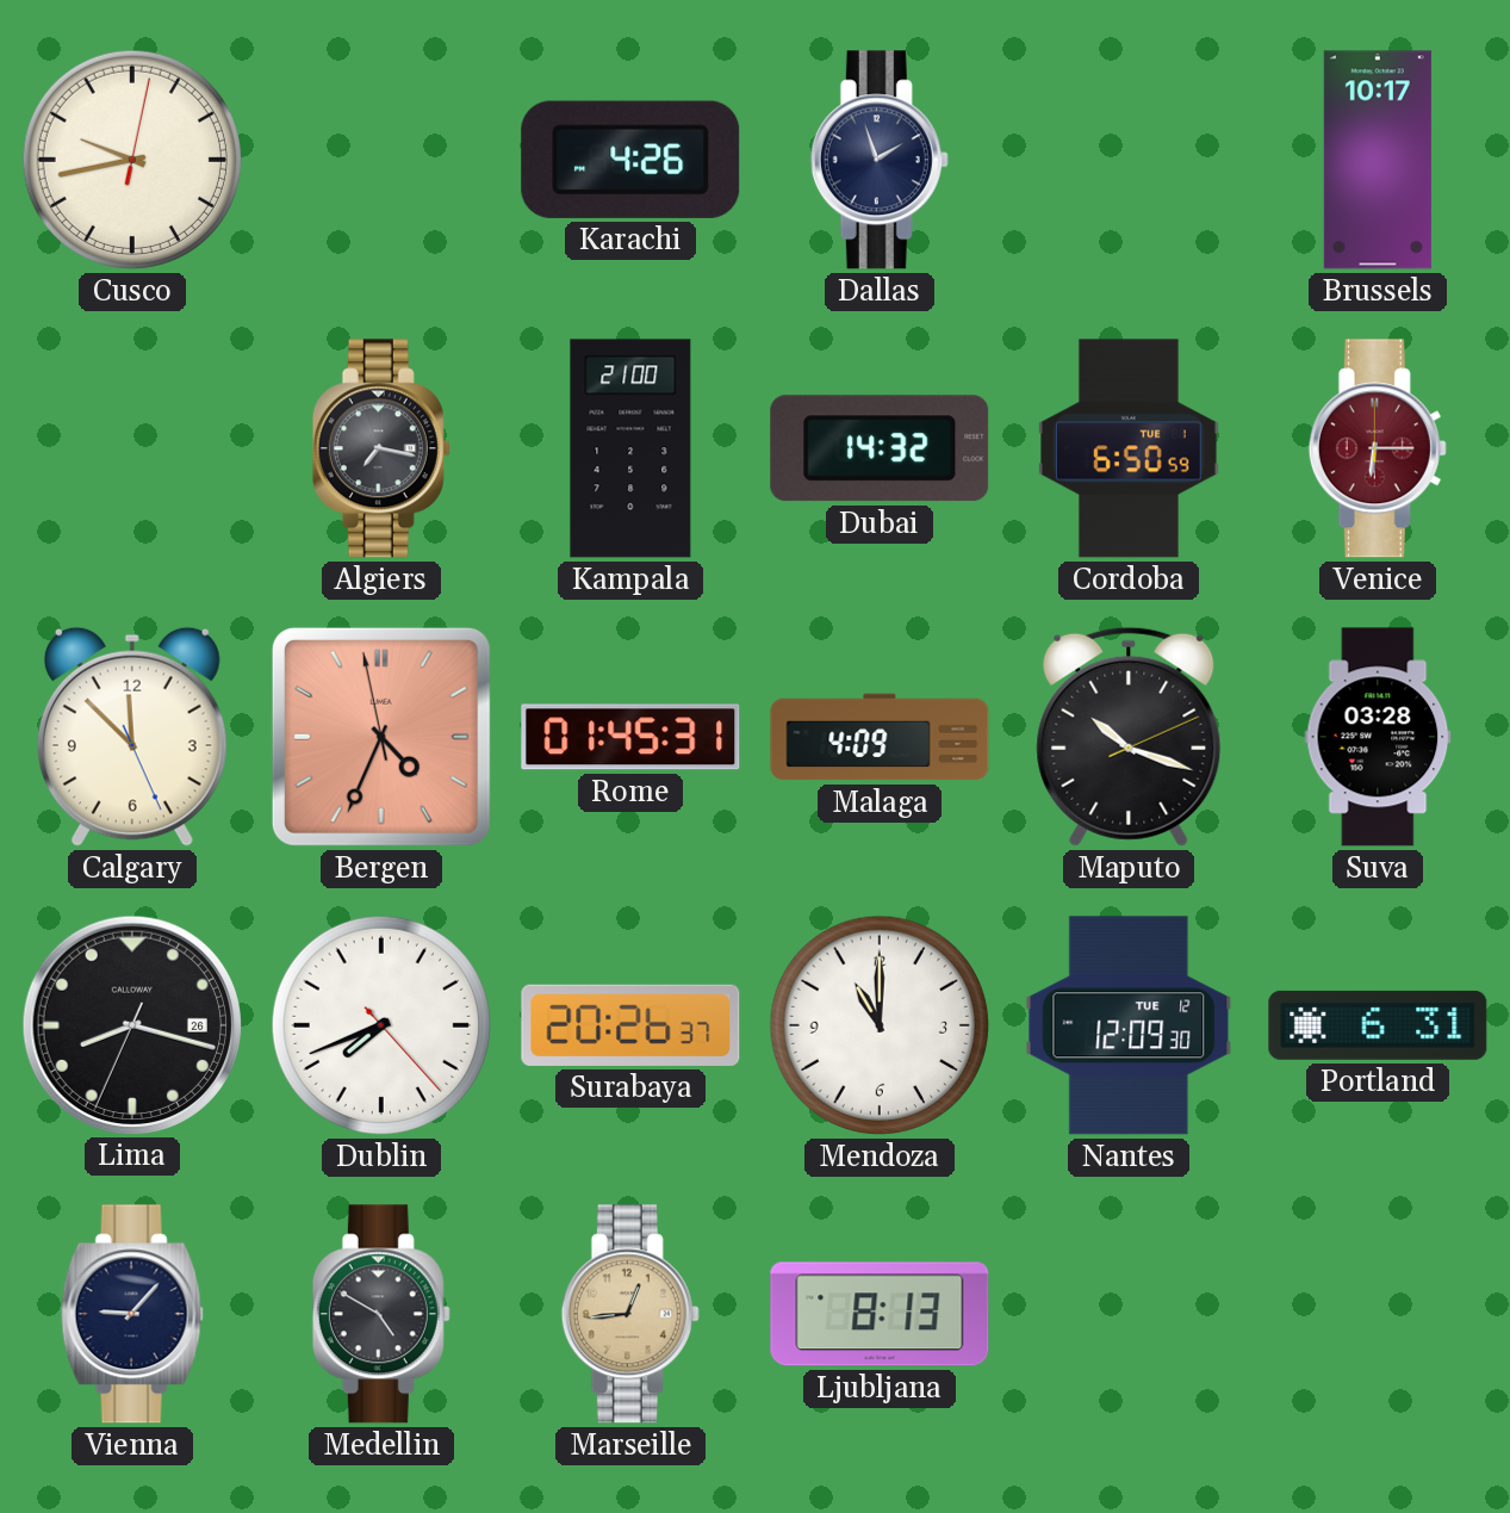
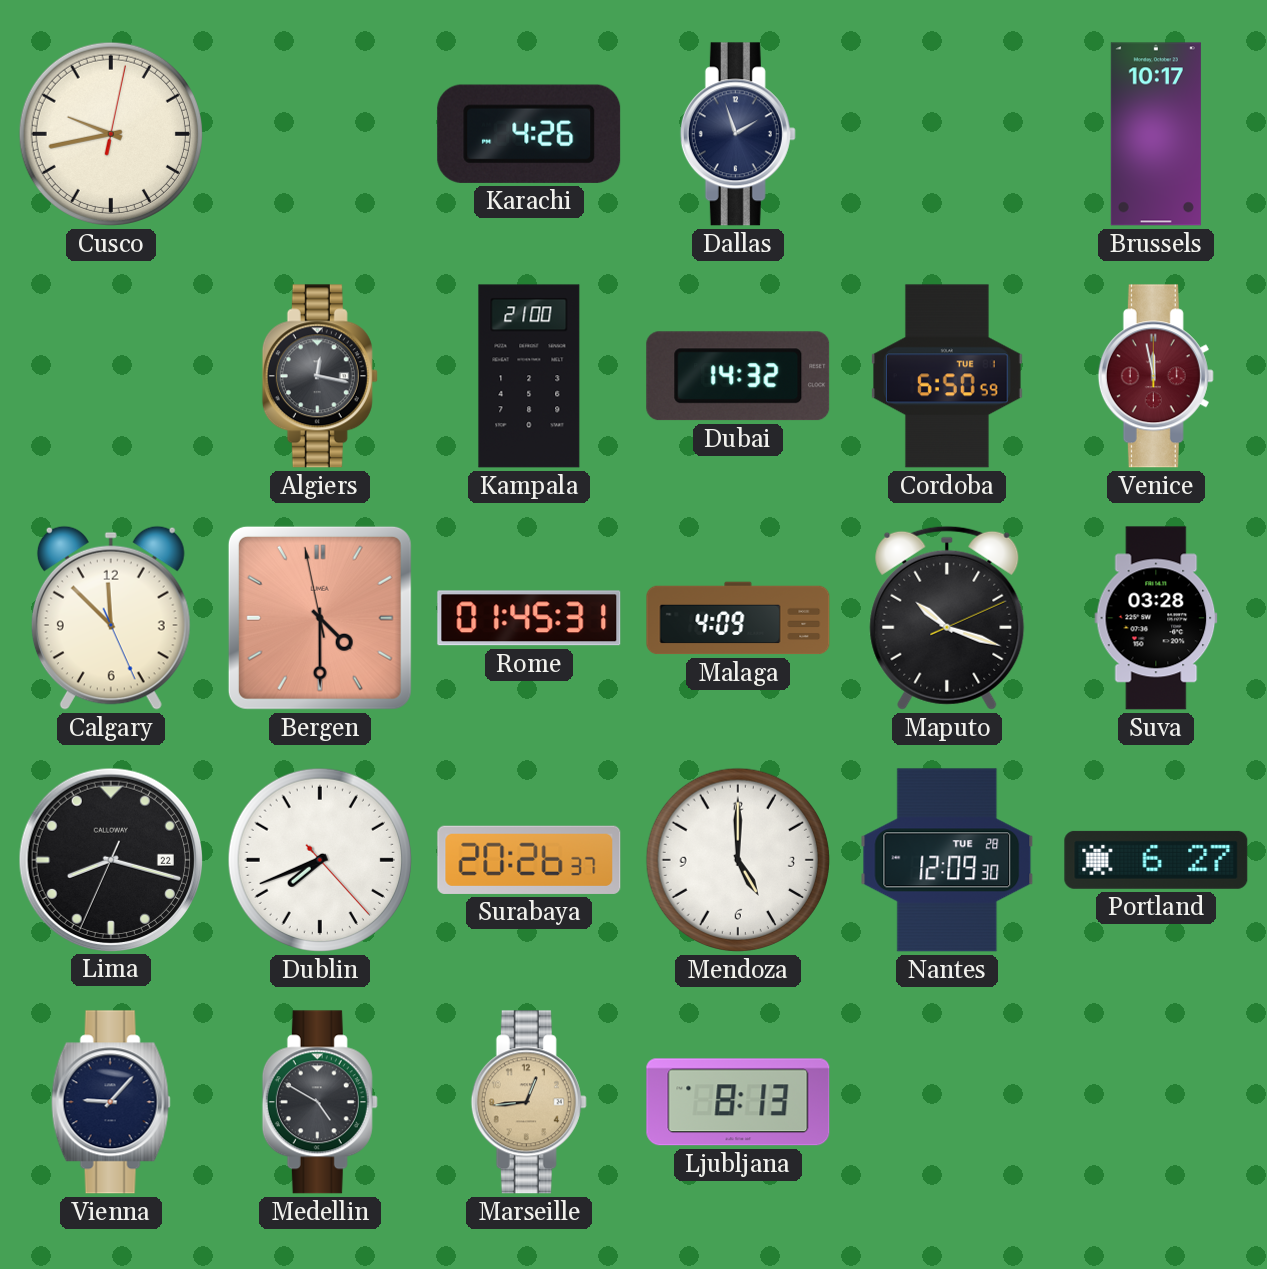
Algiers: 7:17 -> 12:17 (320, 376)
Venice: 6:15 -> 11:58 (1156, 376)
Bergen: 4:33 -> 4:29 (320, 618)
Lima date: 26 -> 22 (110, 859)
Mendoza: 11:00 -> 5:00 (738, 860)
Nantes date: TUE 12 -> TUE 28 (947, 860)
Portland: 6:31 -> 6:27 (1156, 860)
